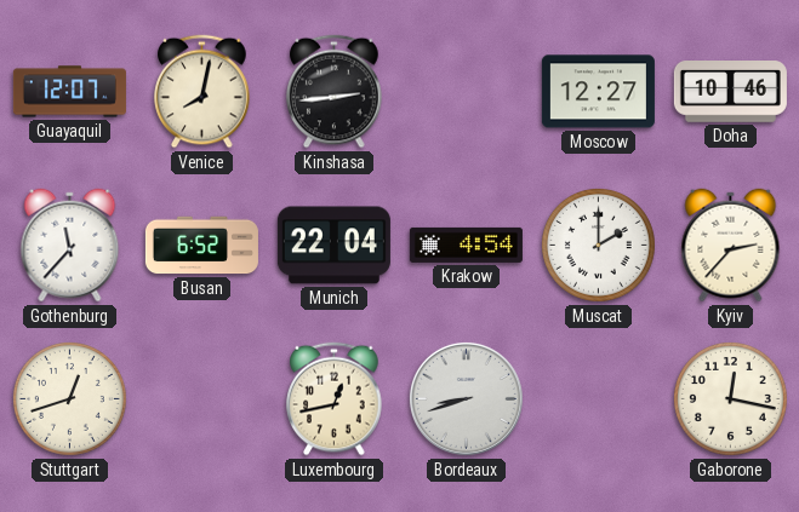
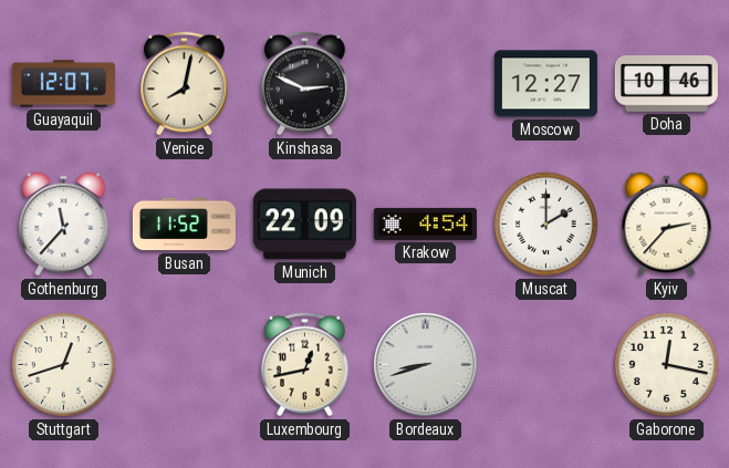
Kinshasa: 2:44 -> 2:49 (305, 84)
Busan: 6:52 -> 11:52 (184, 225)
Munich: 22:04 -> 22:09 (304, 225)
